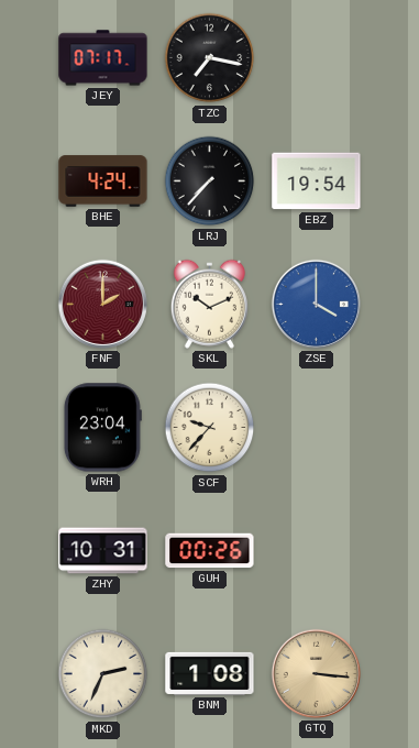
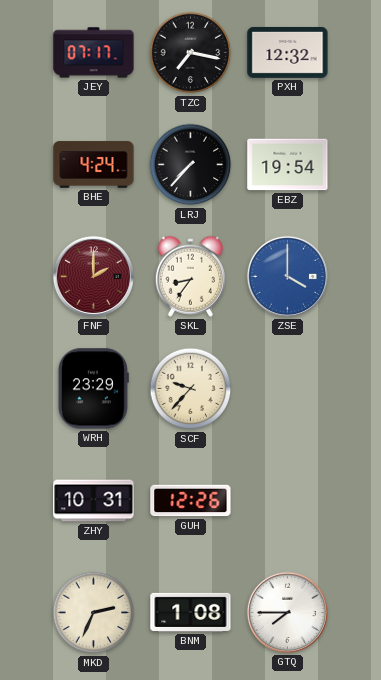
PXH: none -> 12:32 (288, 52)
SKL: 10:11 -> 8:36 (190, 276)
WRH: 23:04 -> 23:29 (93, 389)
GUH: 00:26 -> 12:26 (191, 501)
GTQ: 3:16 -> 7:45 (287, 612)
GTQ dial: champagne -> white (287, 612)
